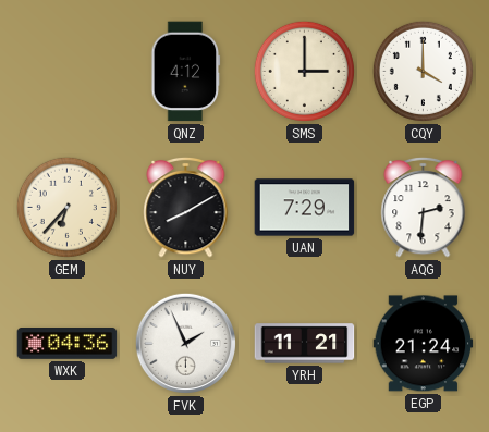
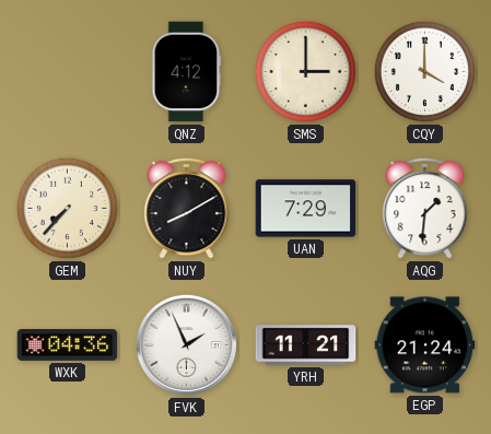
GEM: 6:37 -> 7:37 (67, 208)
AQG: 2:31 -> 1:31 (425, 208)
